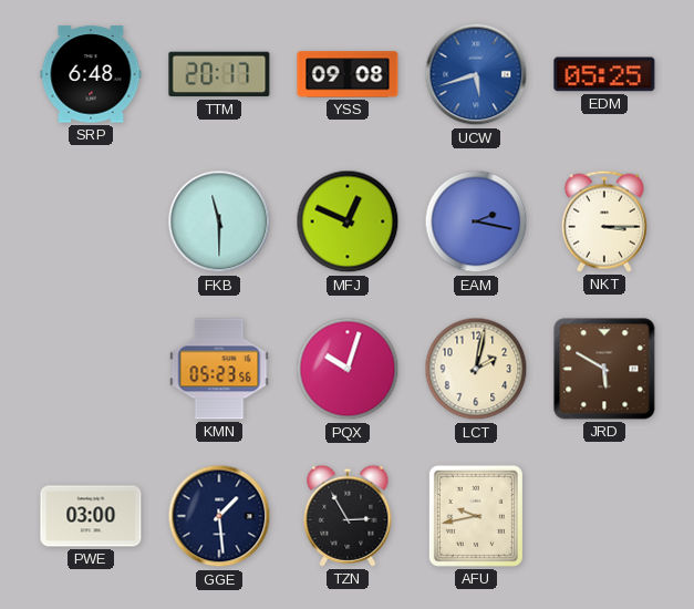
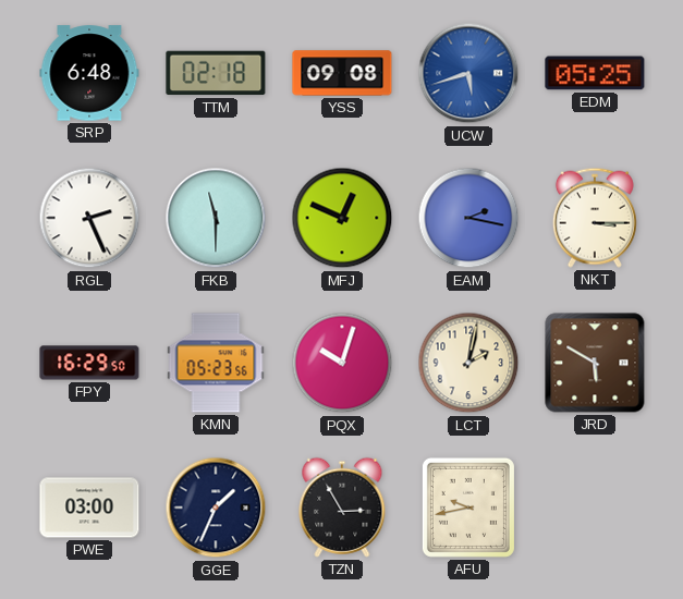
TTM: 20:17 -> 02:18 (216, 73)
RGL: none -> 2:26 (89, 218)
FPY: none -> 16:29 (89, 363)
GGE: 1:29 -> 1:34 (216, 508)
